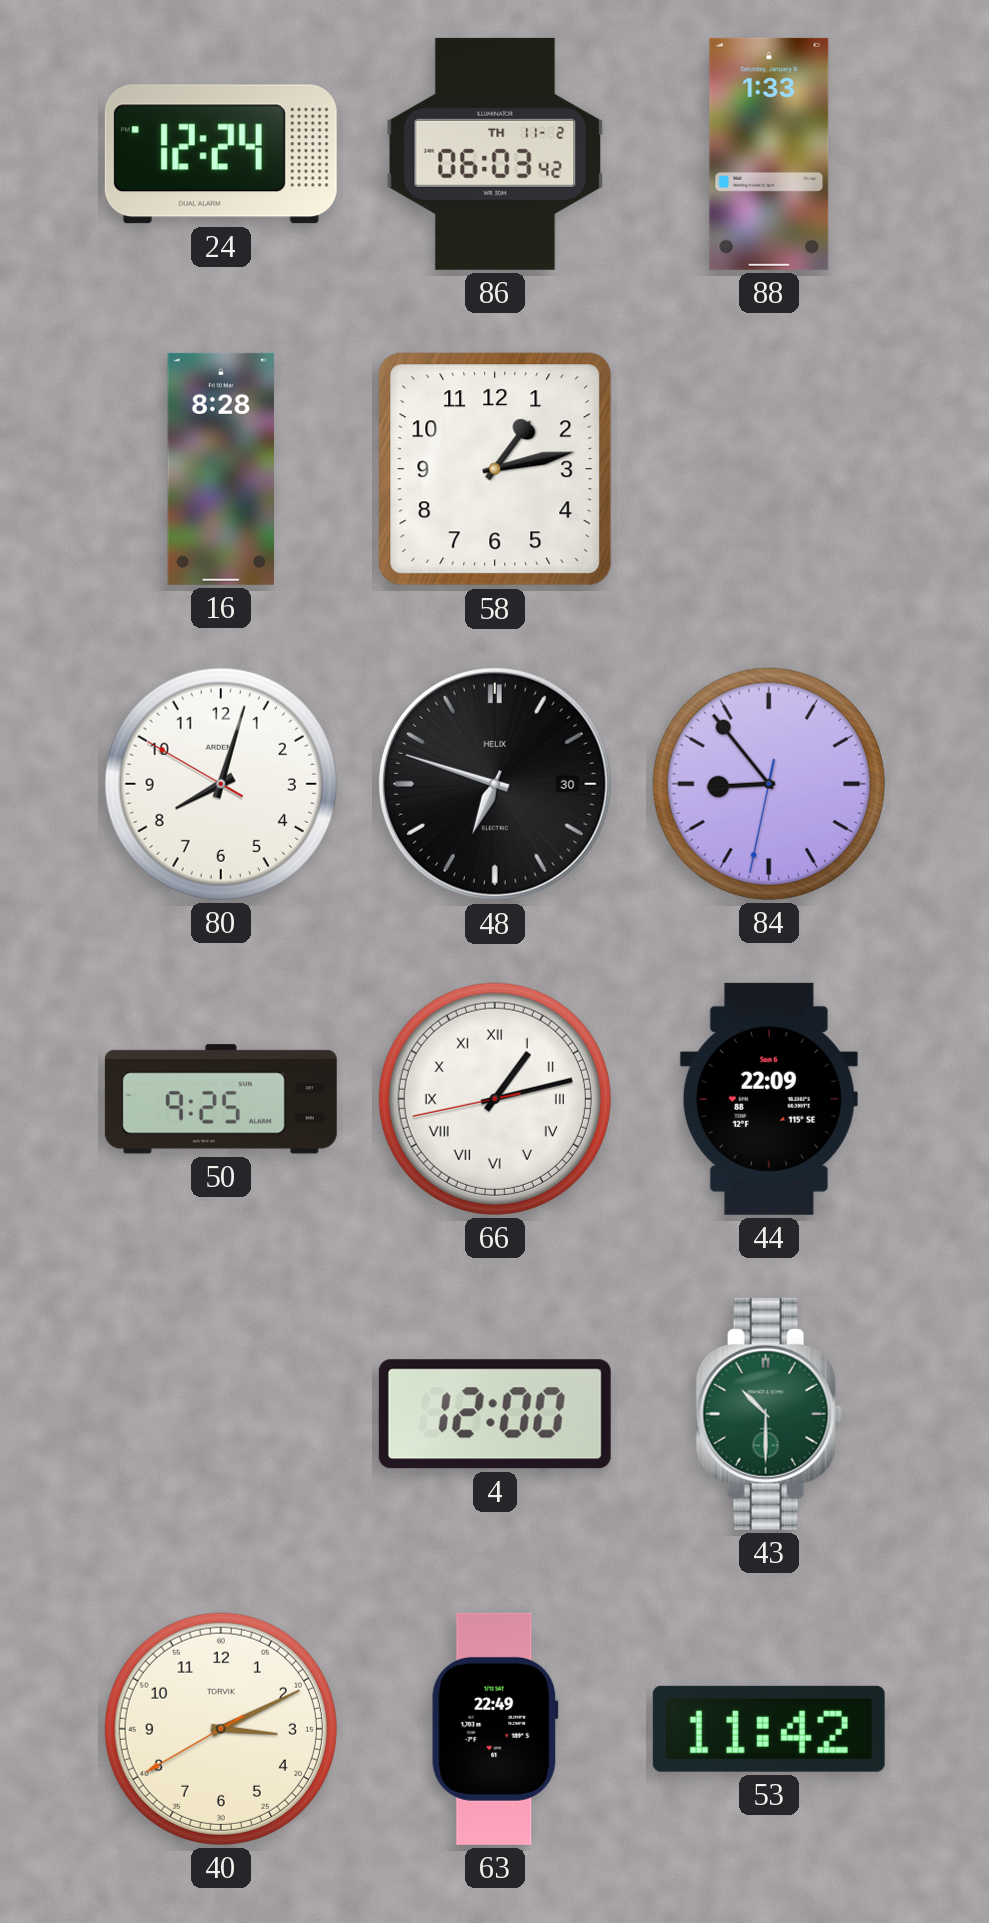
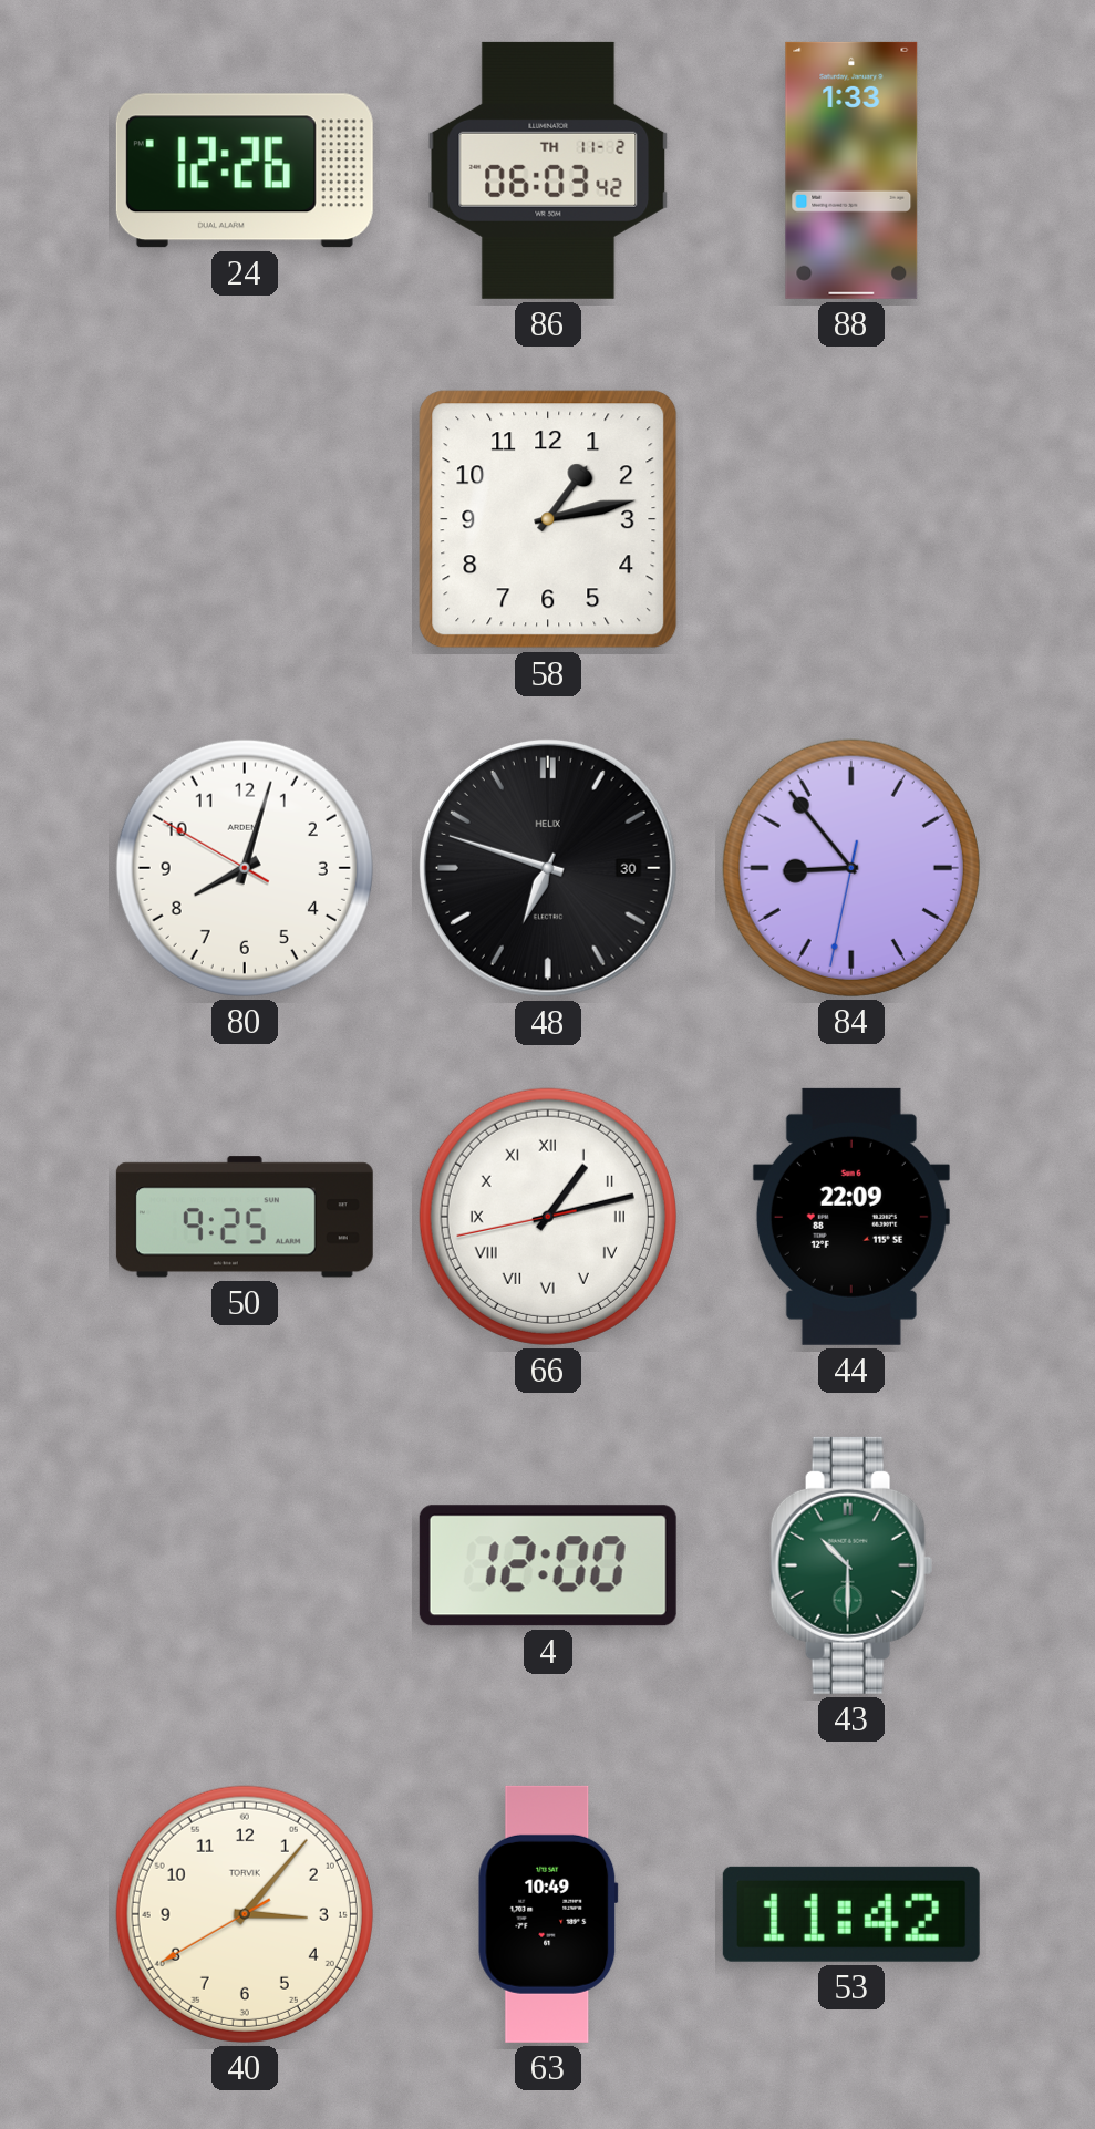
24: 12:24 -> 12:26 (245, 170)
16: 8:28 -> none (220, 469)
40: 3:10 -> 3:06 (245, 1914)
63: 22:49 -> 10:49 (548, 1914)
